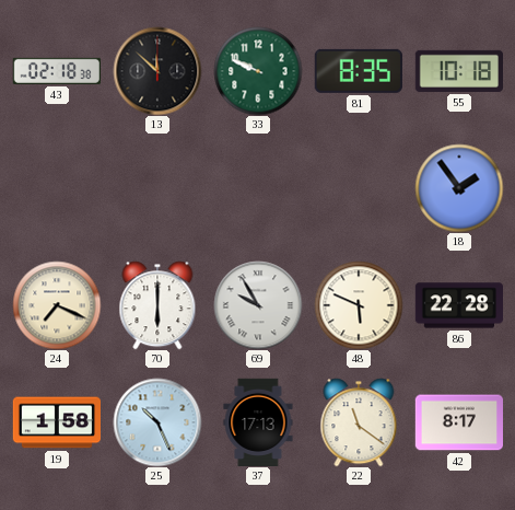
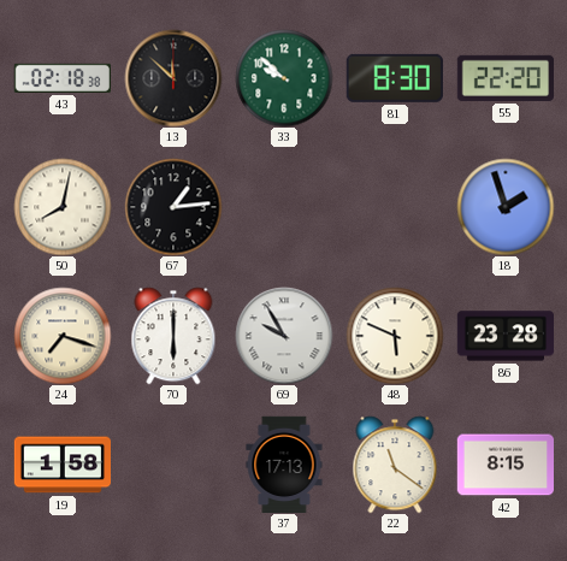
33: 9:49 -> 9:52 (284, 78)
81: 8:35 -> 8:30 (395, 78)
55: 10:18 -> 22:20 (504, 78)
50: none -> 8:02 (63, 207)
67: none -> 1:14 (173, 207)
18: 1:54 -> 1:57 (506, 207)
24: 7:19 -> 7:18 (63, 336)
86: 22:28 -> 23:28 (504, 336)
25: 10:26 -> none (157, 422)
42: 8:17 -> 8:15 (504, 465)
